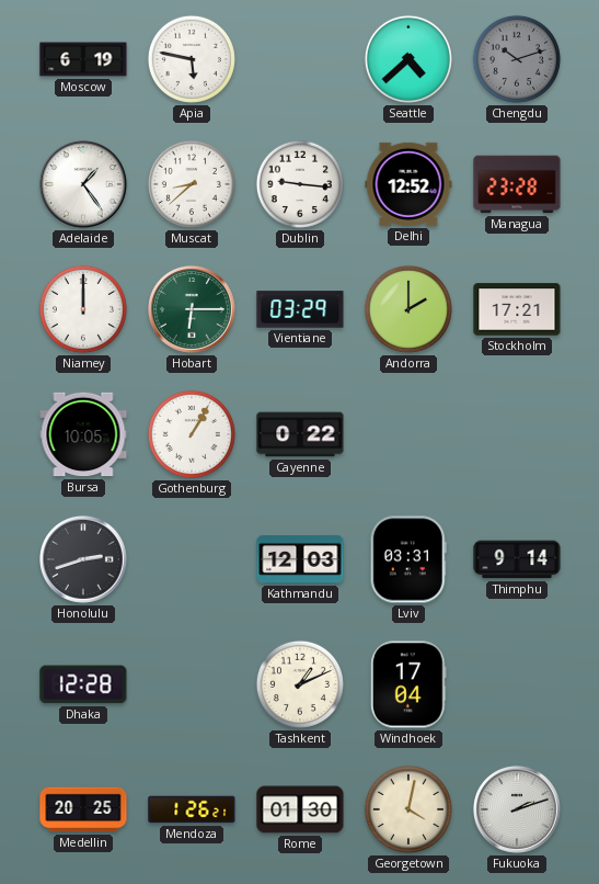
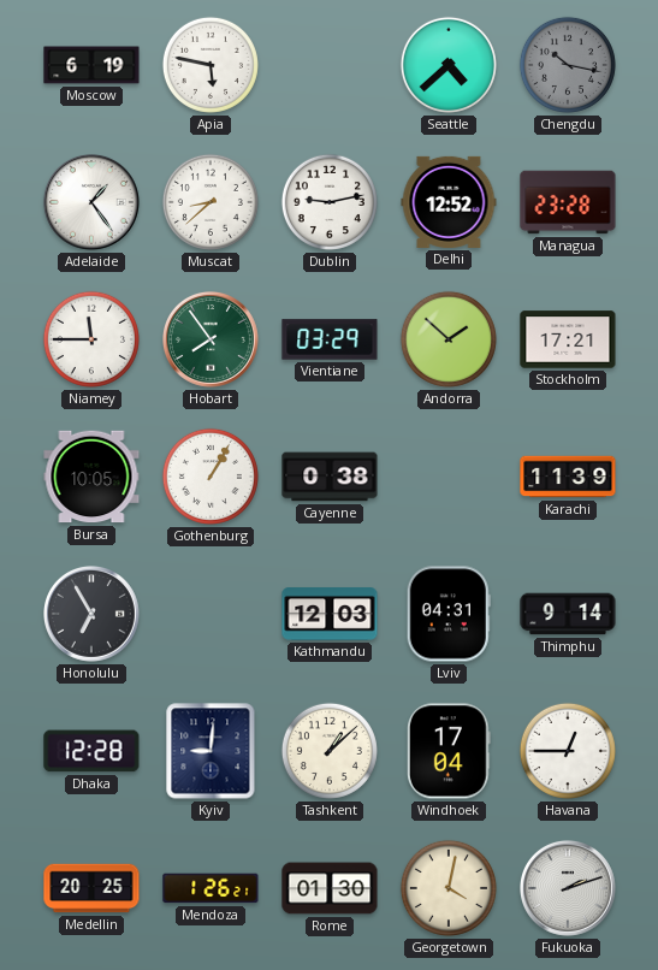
Chengdu: 10:12 -> 10:17 (568, 65)
Dublin: 9:16 -> 9:13 (330, 202)
Niamey: 12:00 -> 11:45 (91, 339)
Hobart: 6:15 -> 7:54 (212, 341)
Andorra: 2:00 -> 1:52 (449, 339)
Cayenne: 0:22 -> 0:38 (330, 477)
Karachi: none -> 11:39 (568, 477)
Honolulu: 2:42 -> 6:55 (93, 615)
Lviv: 03:31 -> 04:31 (449, 614)
Kyiv: none -> 9:01 (211, 751)
Tashkent: 1:11 -> 1:08 (330, 751)
Havana: none -> 12:45 (568, 751)
